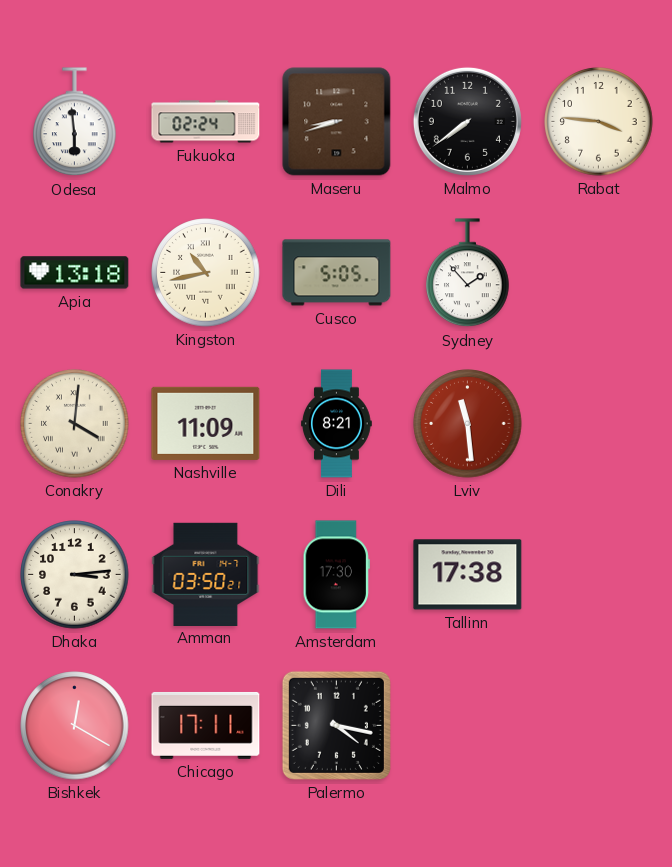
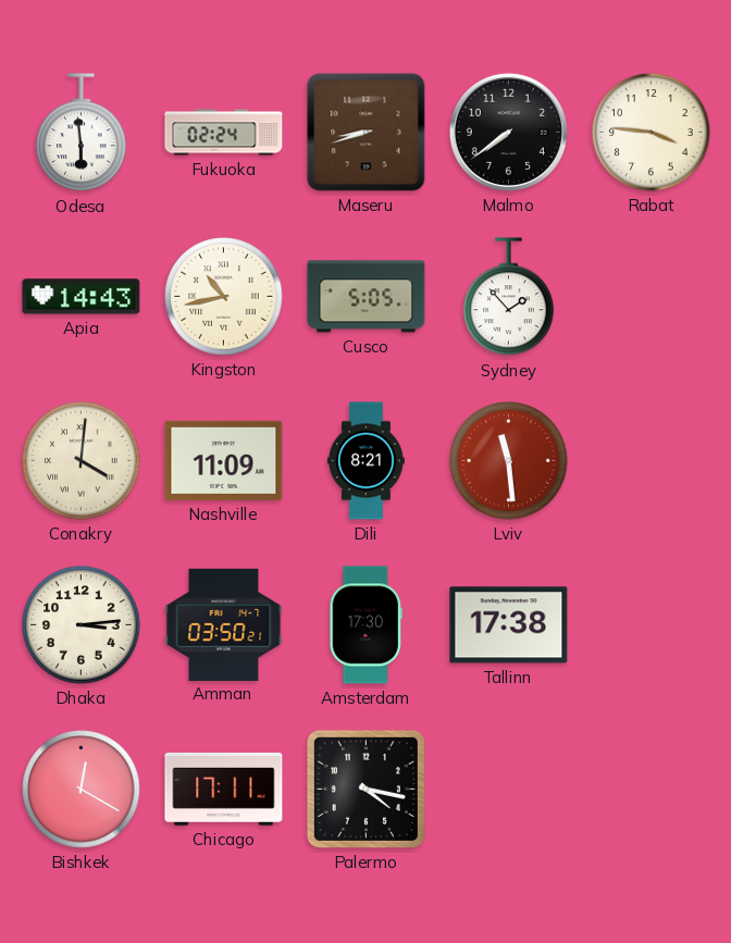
Apia: 13:18 -> 14:43 (82, 297)
